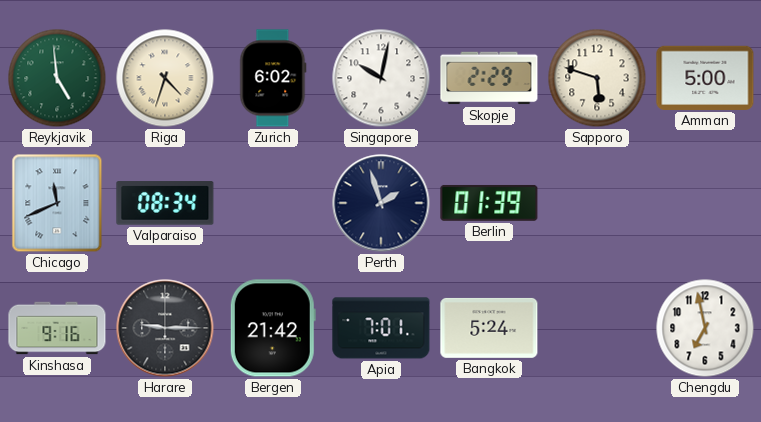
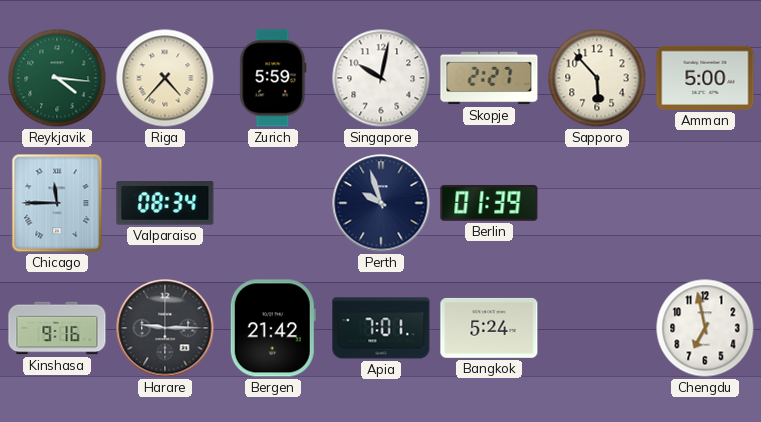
Reykjavik: 4:59 -> 4:16 (57, 78)
Riga: 4:33 -> 4:37 (165, 78)
Zurich: 6:02 -> 5:59 (273, 78)
Skopje: 2:29 -> 2:27 (489, 78)
Sapporo: 5:48 -> 5:53 (597, 78)
Chicago: 11:41 -> 11:45 (57, 203)
Perth: 1:57 -> 9:57 (381, 203)
